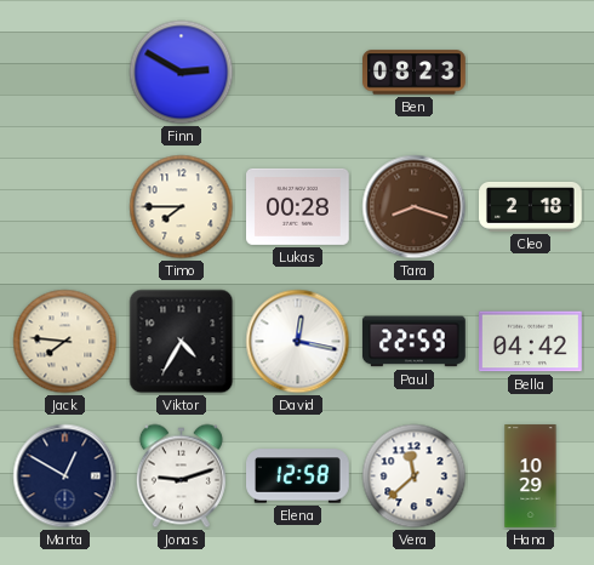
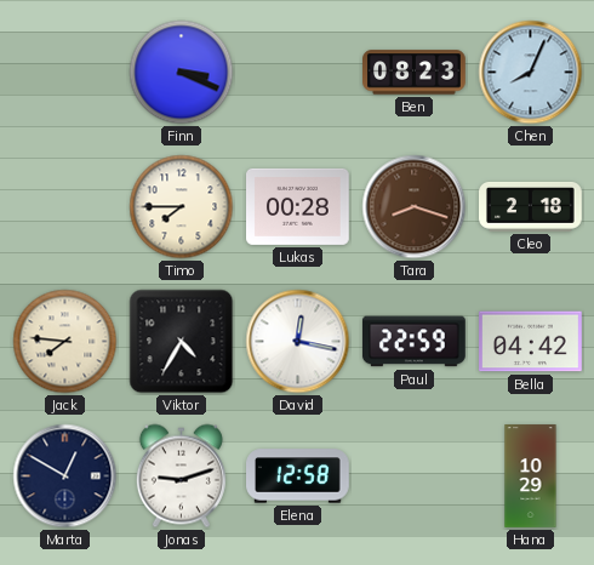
Finn: 2:50 -> 3:19 (182, 73)
Chen: none -> 8:04 (531, 73)
Vera: 11:38 -> none (415, 476)
